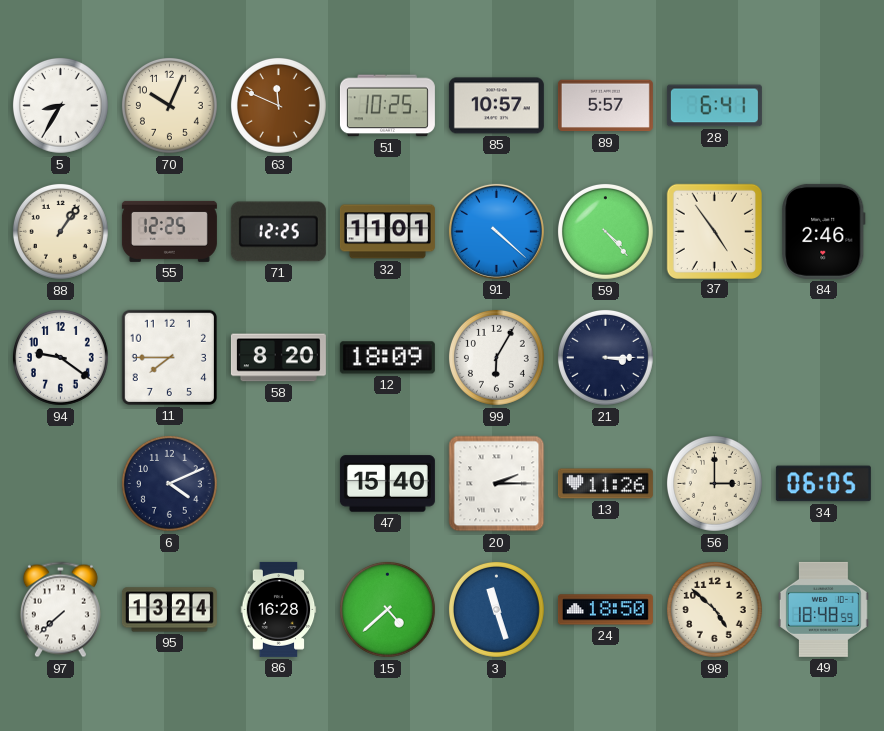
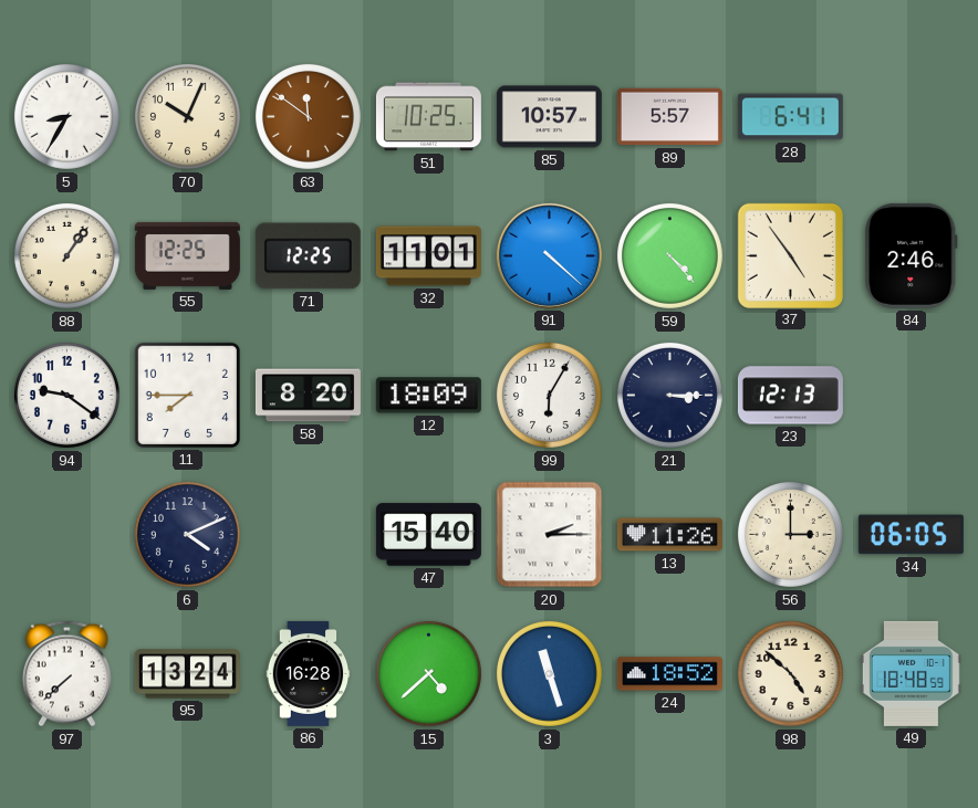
63: 11:49 -> 11:51 (308, 116)
23: none -> 12:13 (790, 396)
24: 18:50 -> 18:52 (669, 674)
